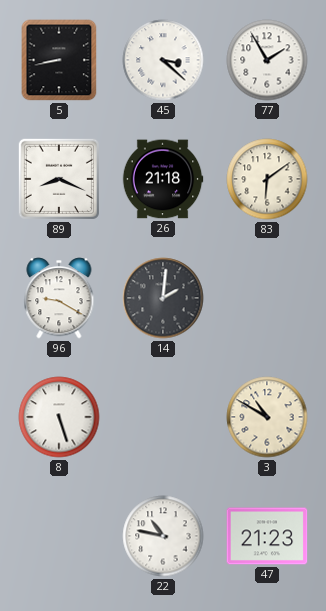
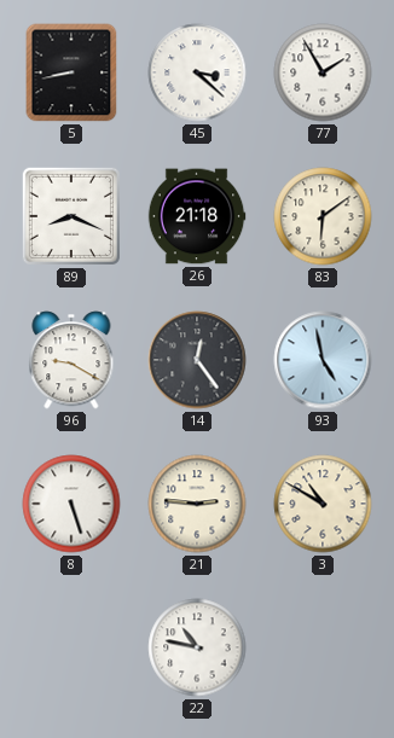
14: 2:01 -> 12:24 (197, 360)
93: none -> 4:58 (323, 360)
21: none -> 2:46 (197, 504)
47: 21:23 -> none (267, 536)
